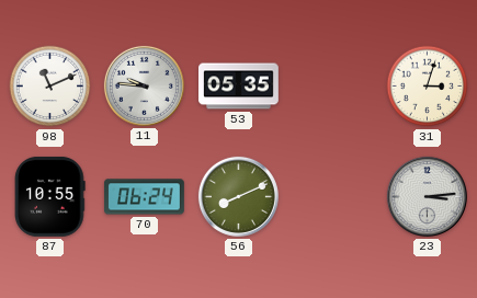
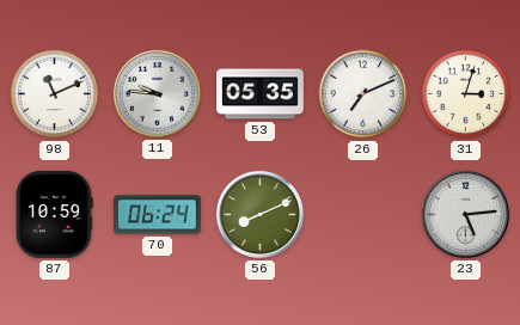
26: none -> 7:11 (363, 94)
87: 10:55 -> 10:59 (55, 214)
23: 3:14 -> 5:14 (465, 214)
